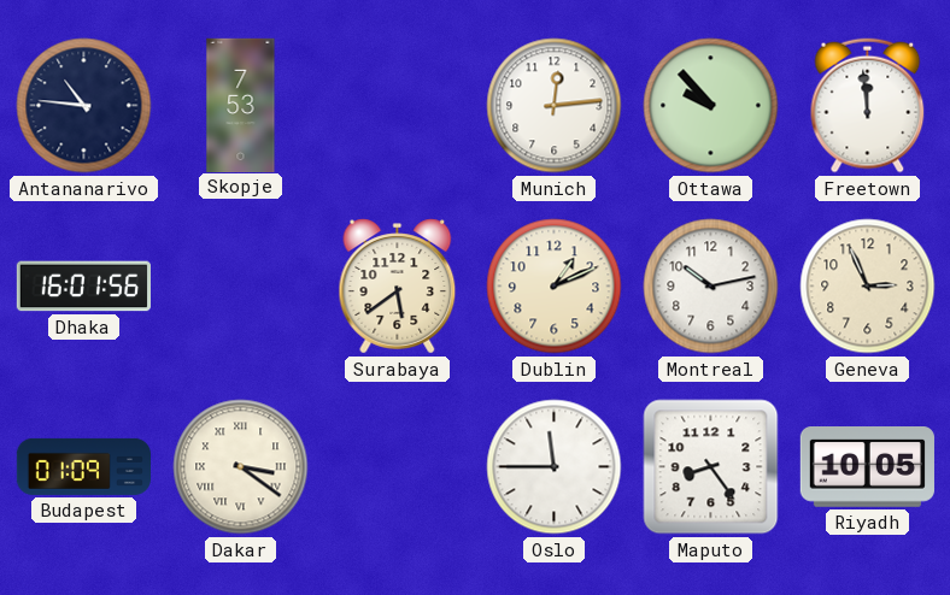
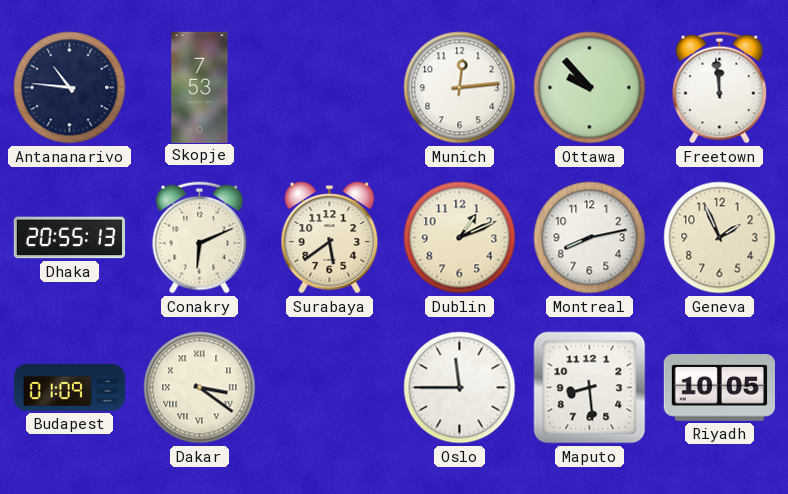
Dhaka: 16:01 -> 20:55 (69, 238)
Conakry: none -> 6:11 (200, 238)
Montreal: 10:13 -> 8:13 (590, 238)
Geneva: 2:56 -> 1:56 (720, 238)
Maputo: 8:24 -> 8:29 (590, 388)
